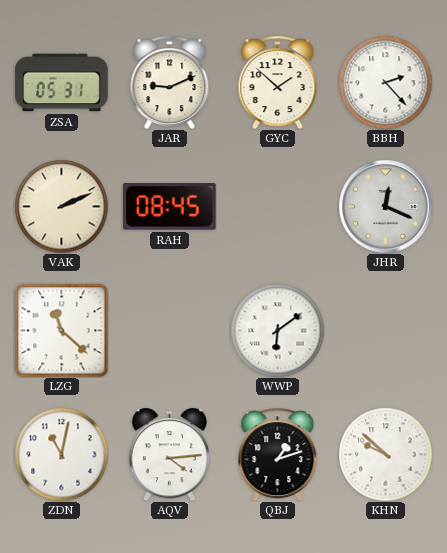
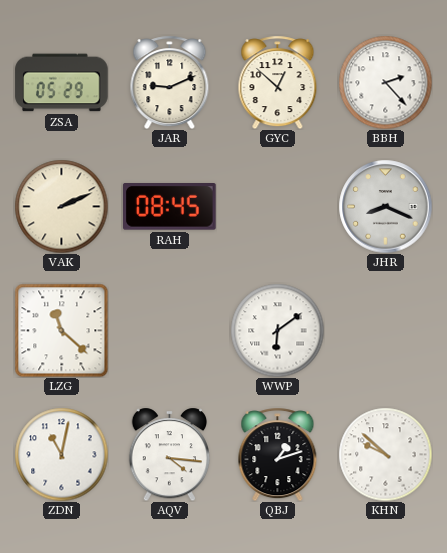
ZSA: 05:31 -> 05:29 (62, 83)
GYC: 1:52 -> 12:52 (278, 82)
JHR: 12:19 -> 8:19 (385, 206)
AQV: 4:14 -> 4:16 (169, 454)
